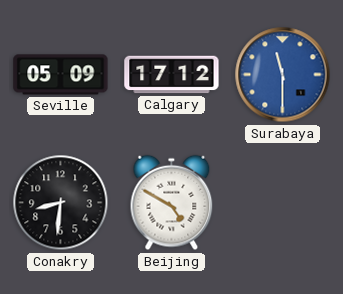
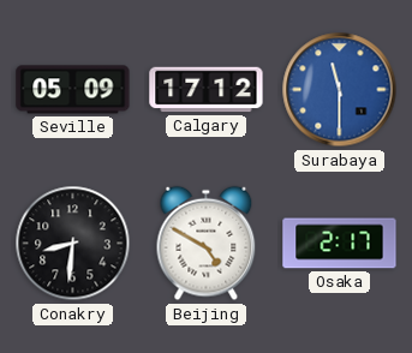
Osaka: none -> 2:17 (340, 244)
